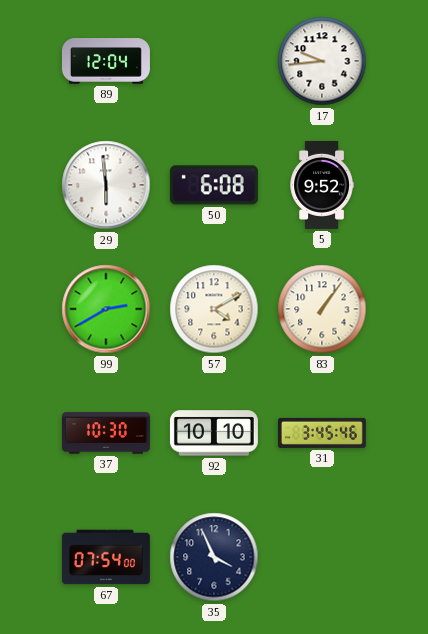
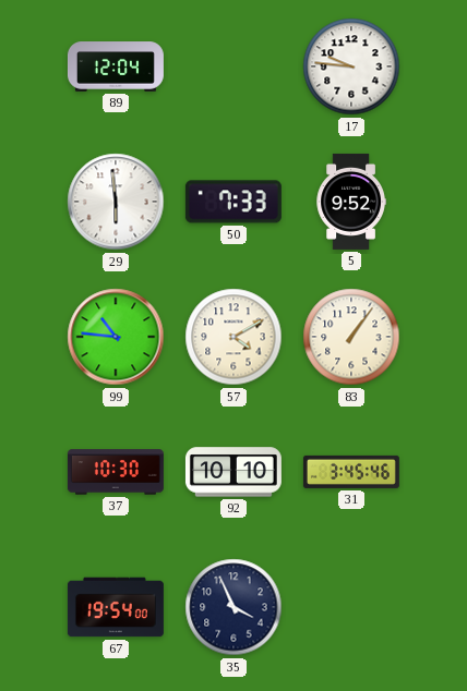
17: 9:44 -> 9:46 (351, 66)
50: 6:08 -> 7:33 (234, 202)
99: 2:40 -> 10:46 (116, 337)
67: 07:54 -> 19:54 (116, 607)
